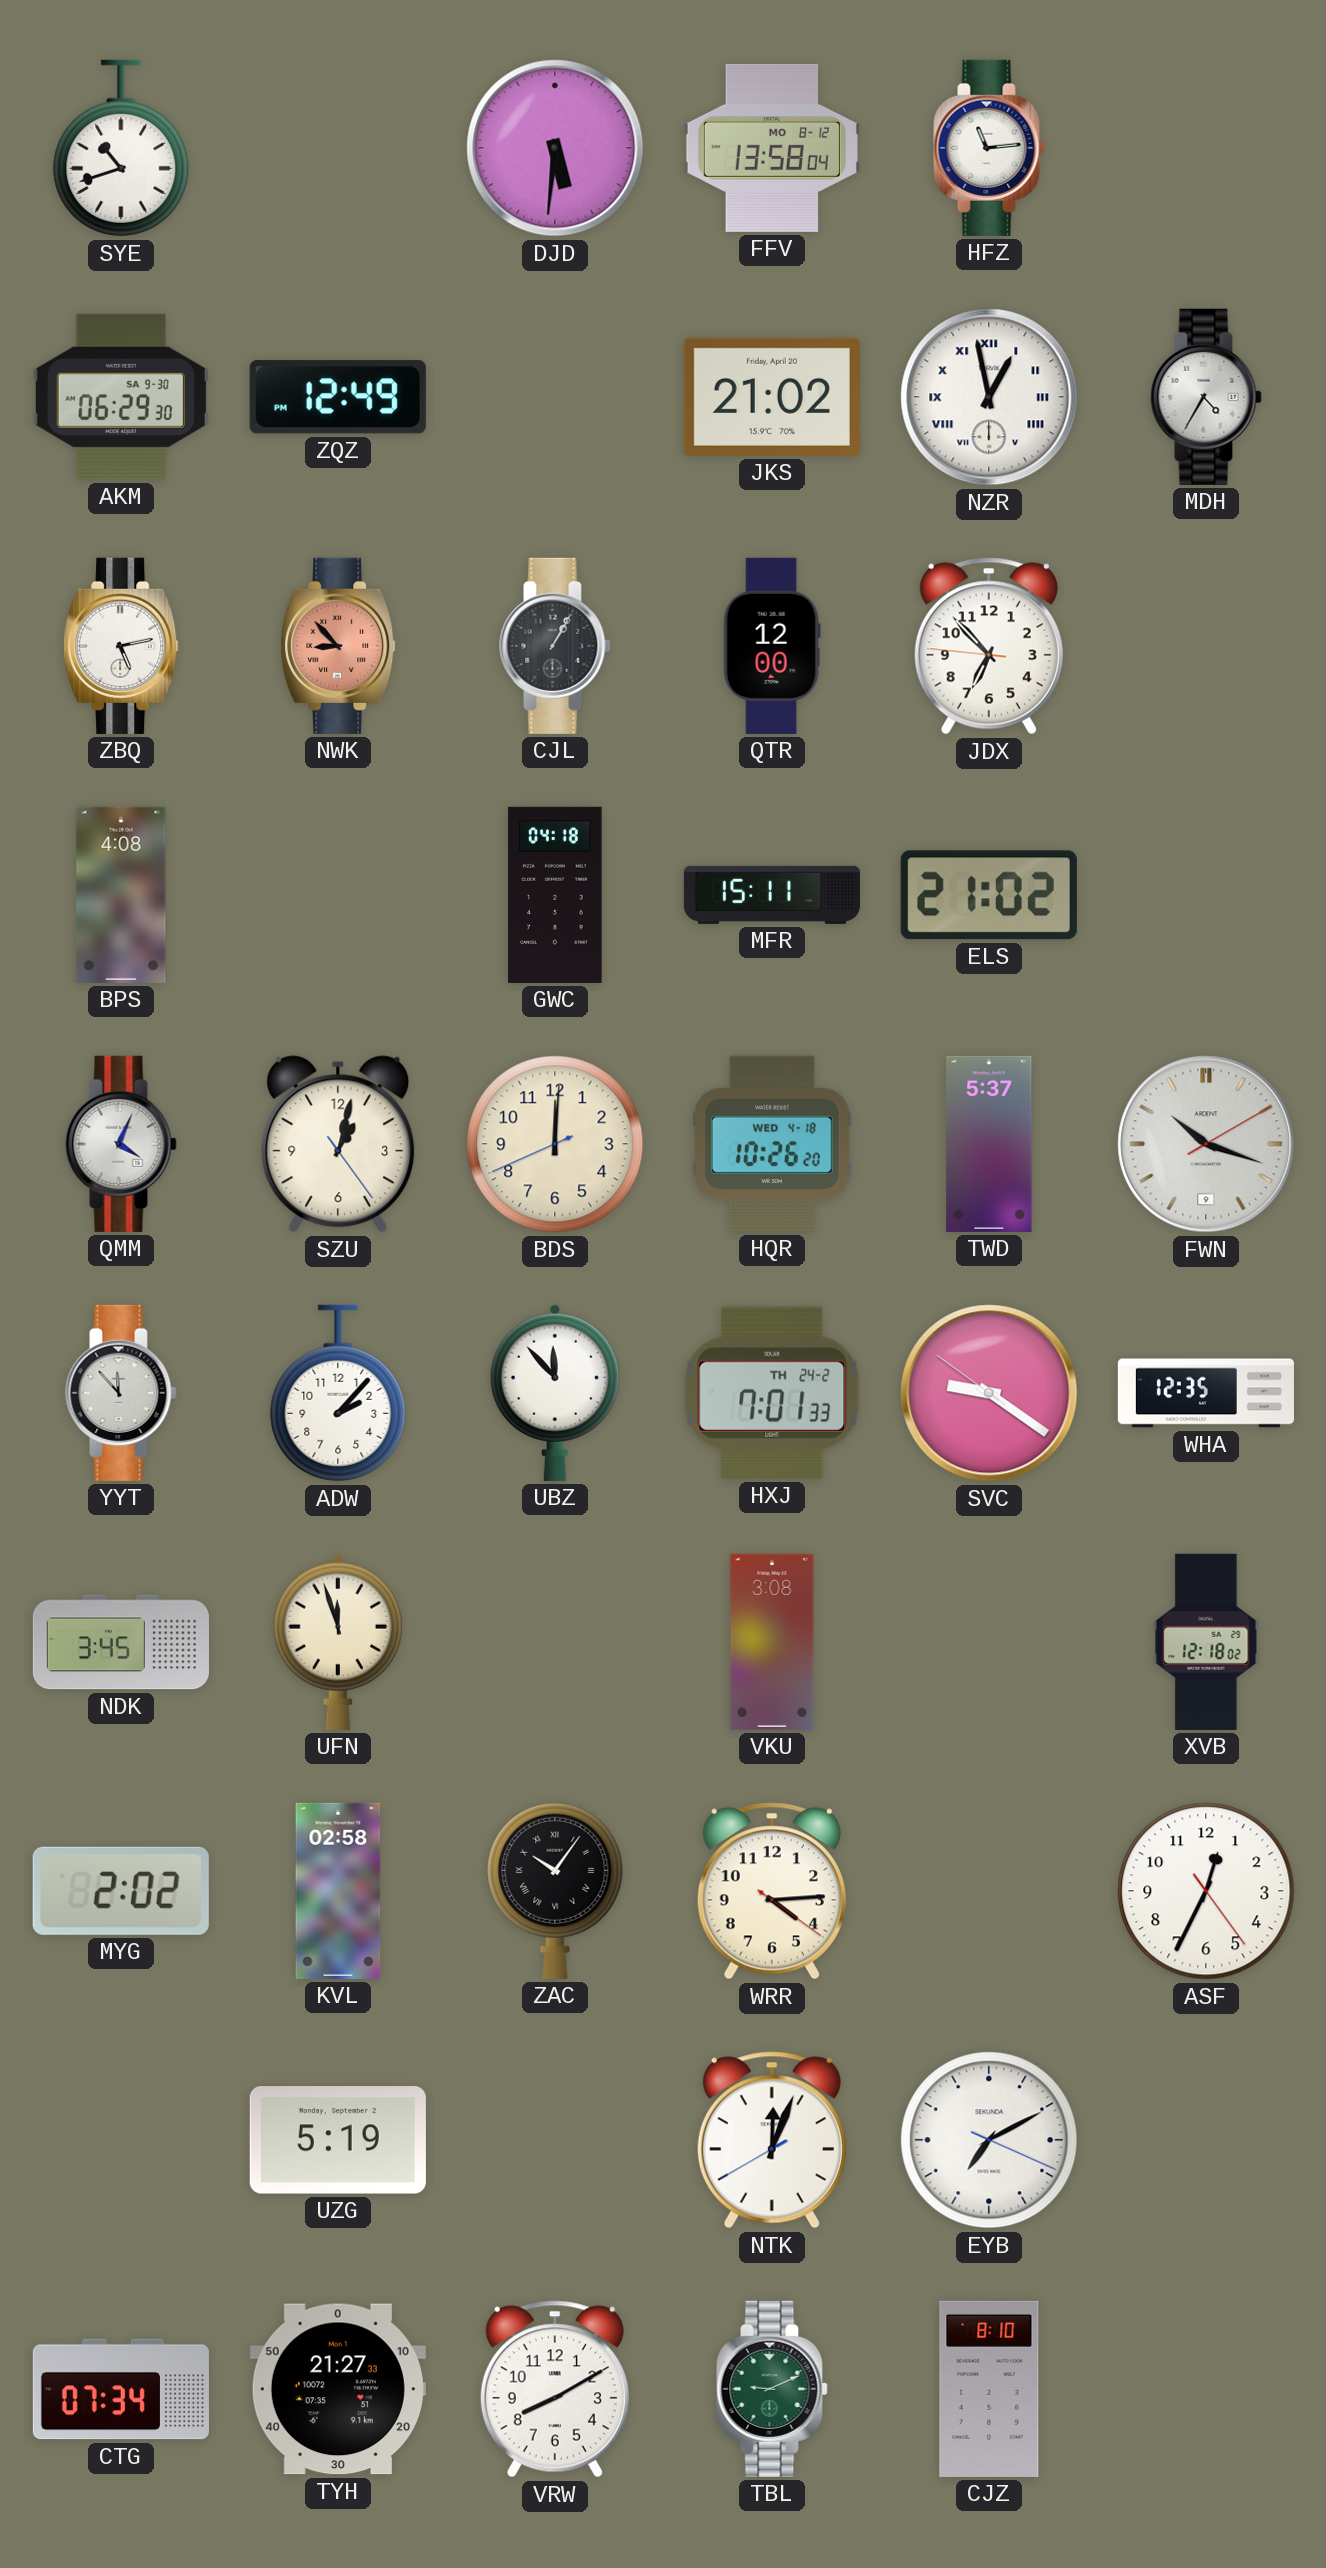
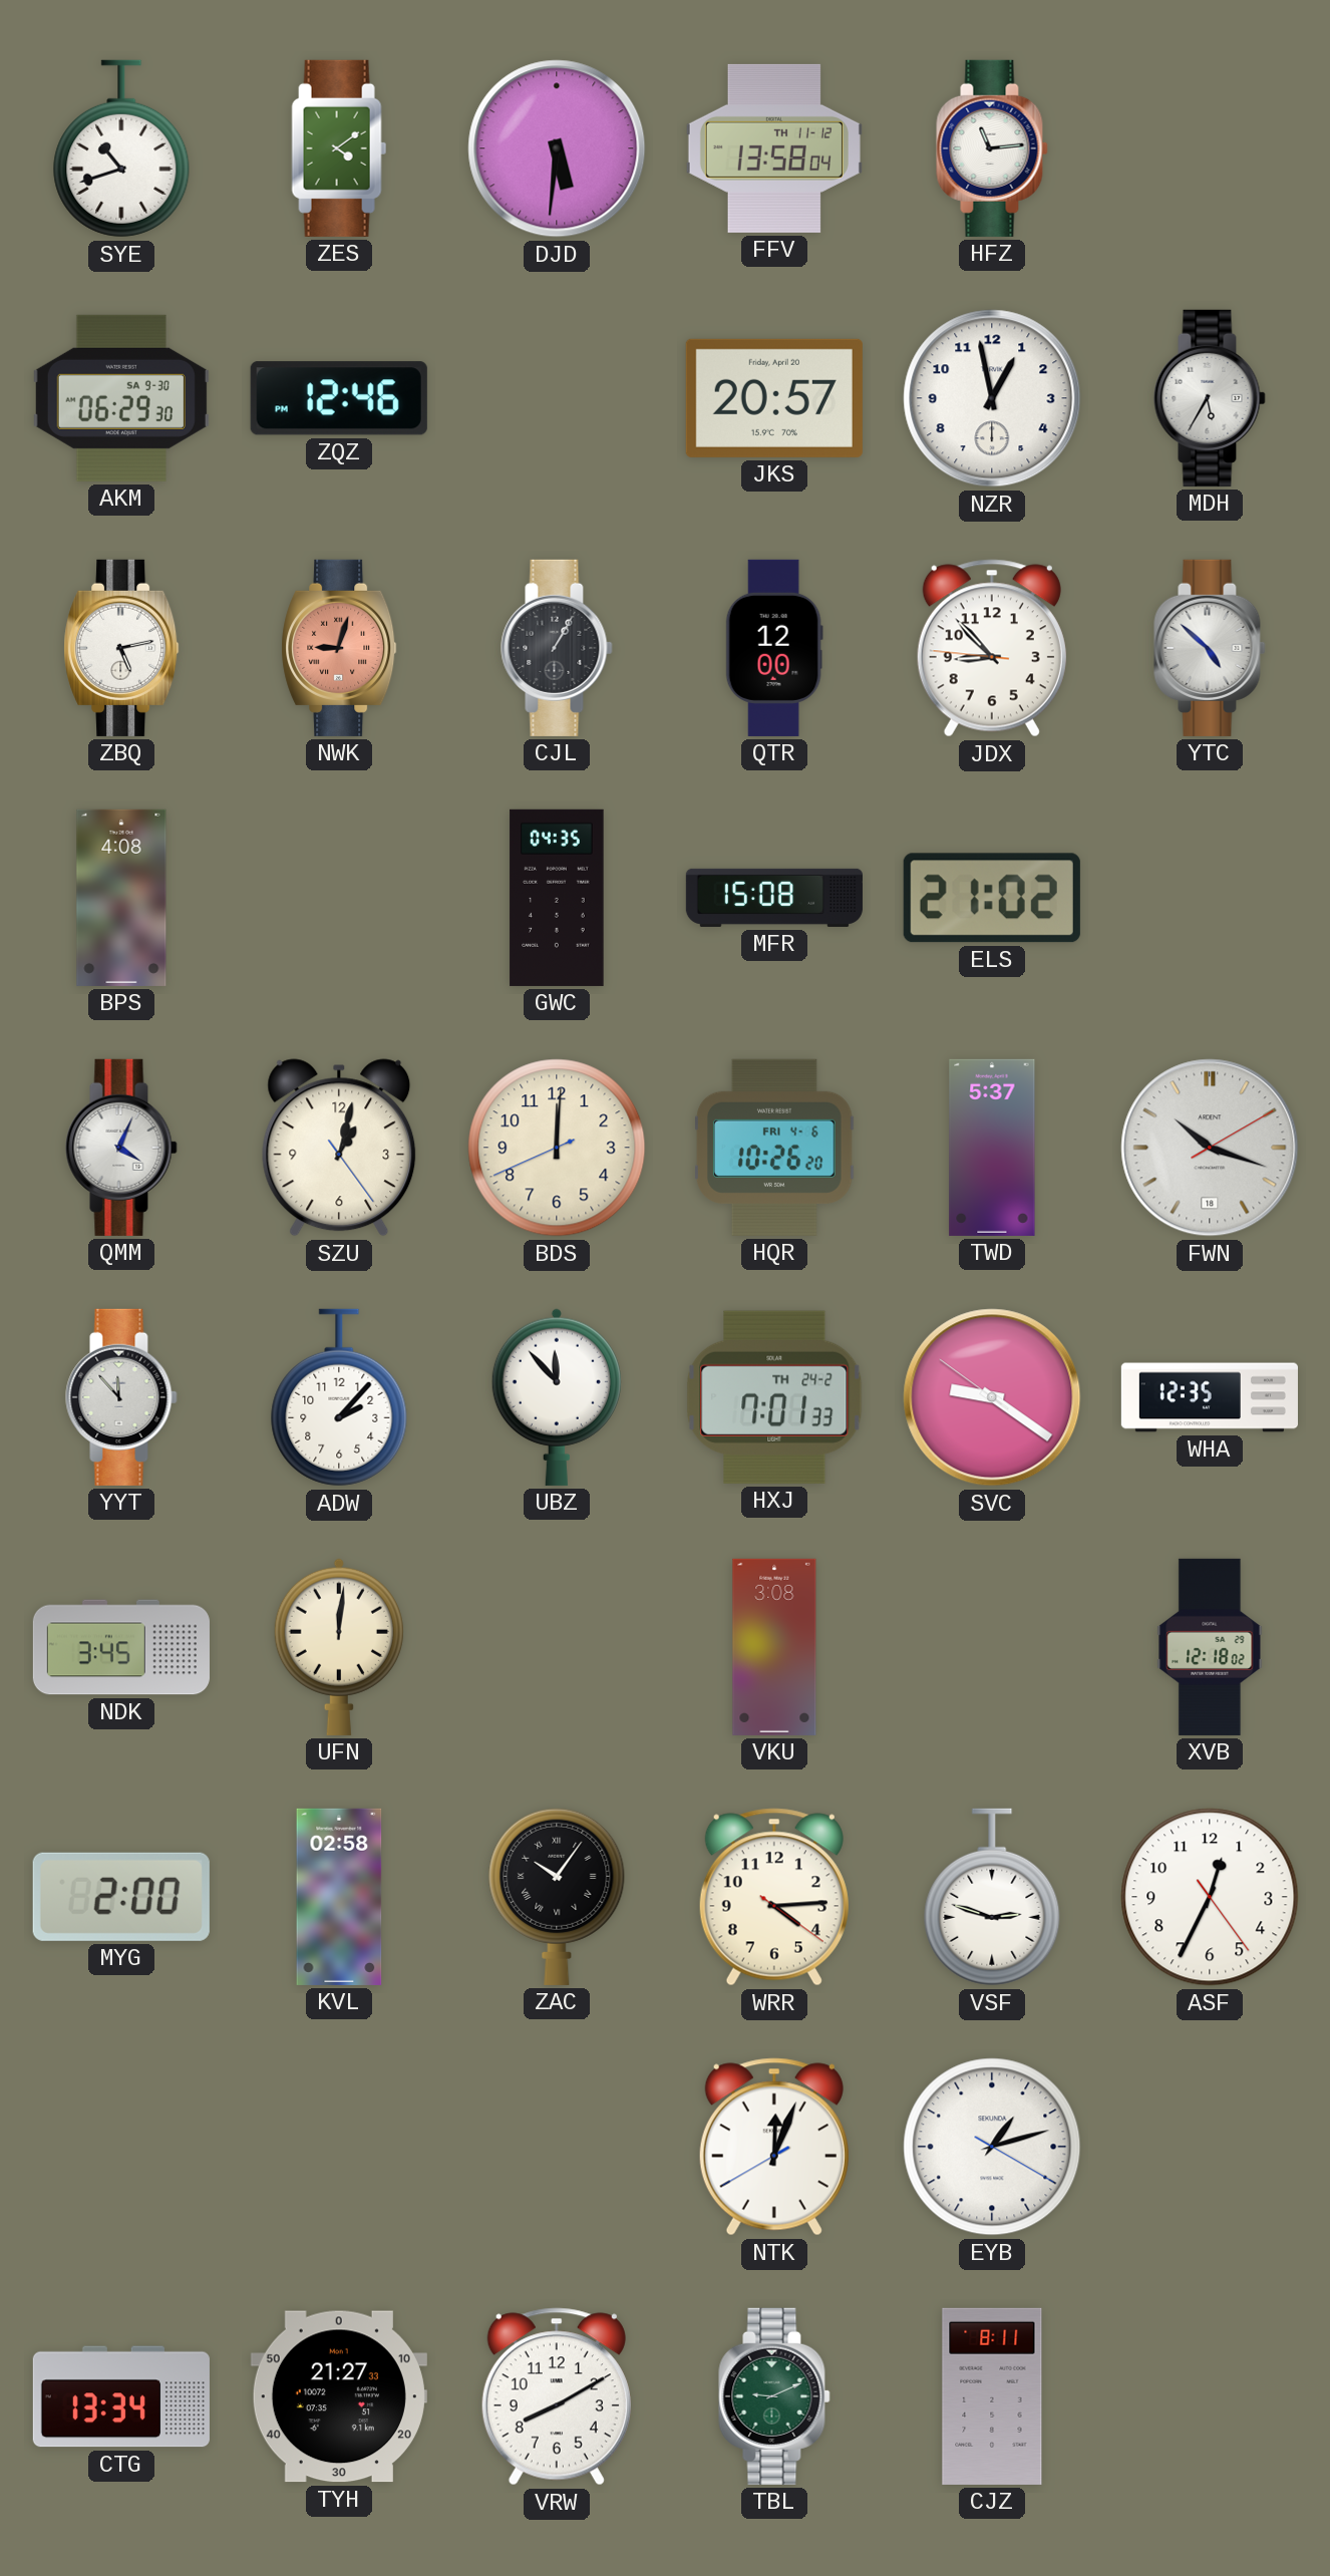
ZES: none -> 4:09 (339, 148)
FFV date: MO 8-12 -> TH 11-12 (774, 148)
ZQZ: 12:49 -> 12:46 (339, 398)
JKS: 21:02 -> 20:57 (774, 398)
NZR numerals: Roman -> Arabic (992, 398)
MDH: 4:35 -> 5:35 (1210, 398)
NWK: 8:53 -> 9:03 (339, 648)
JDX: 6:52 -> 8:52 (992, 648)
YTC: none -> 4:52 (1210, 648)
GWC: 04:18 -> 04:35 (557, 898)
MFR: 15:11 -> 15:08 (774, 898)
HQR date: WED 4-18 -> FRI 4-6 (775, 1148)
FWN date: 9 -> 18 (1210, 1148)
UFN: 11:57 -> 12:01 (339, 1647)
MYG: 2:02 -> 2:00 (121, 1897)
VSF: none -> 2:48 (992, 1897)
UZG: 5:19 -> none (338, 2140)
EYB: 7:10 -> 1:12 (992, 2147)
CTG: 07:34 -> 13:34 (121, 2396)
CJZ: 8:10 -> 8:11 (992, 2396)
